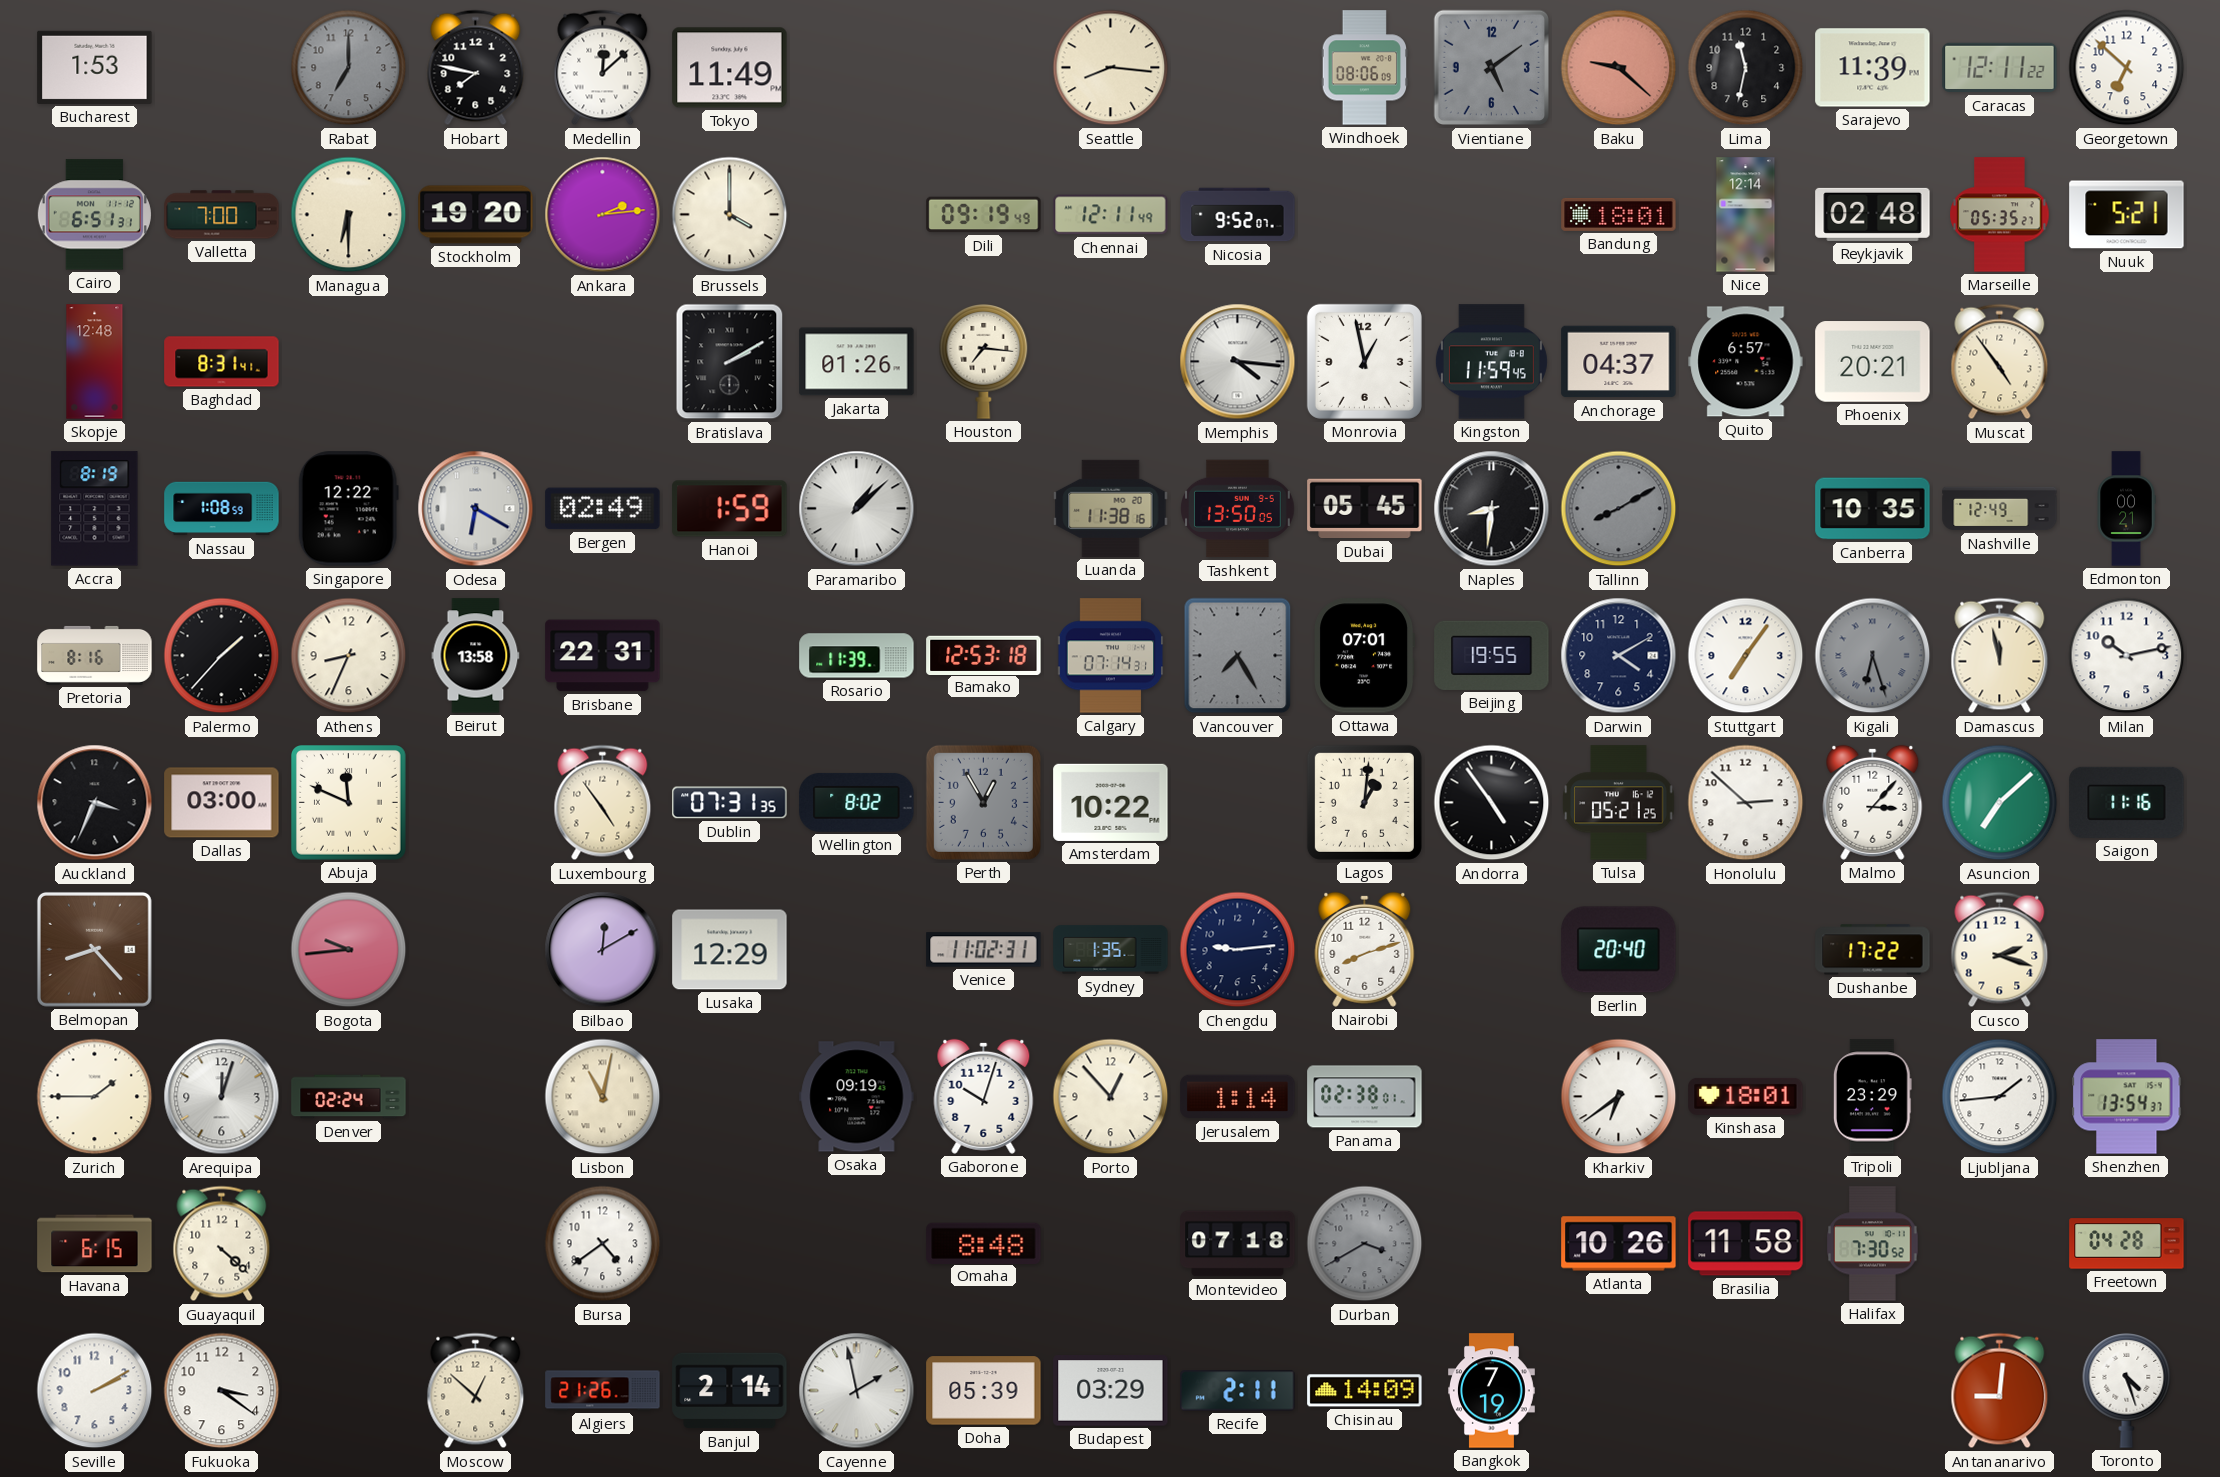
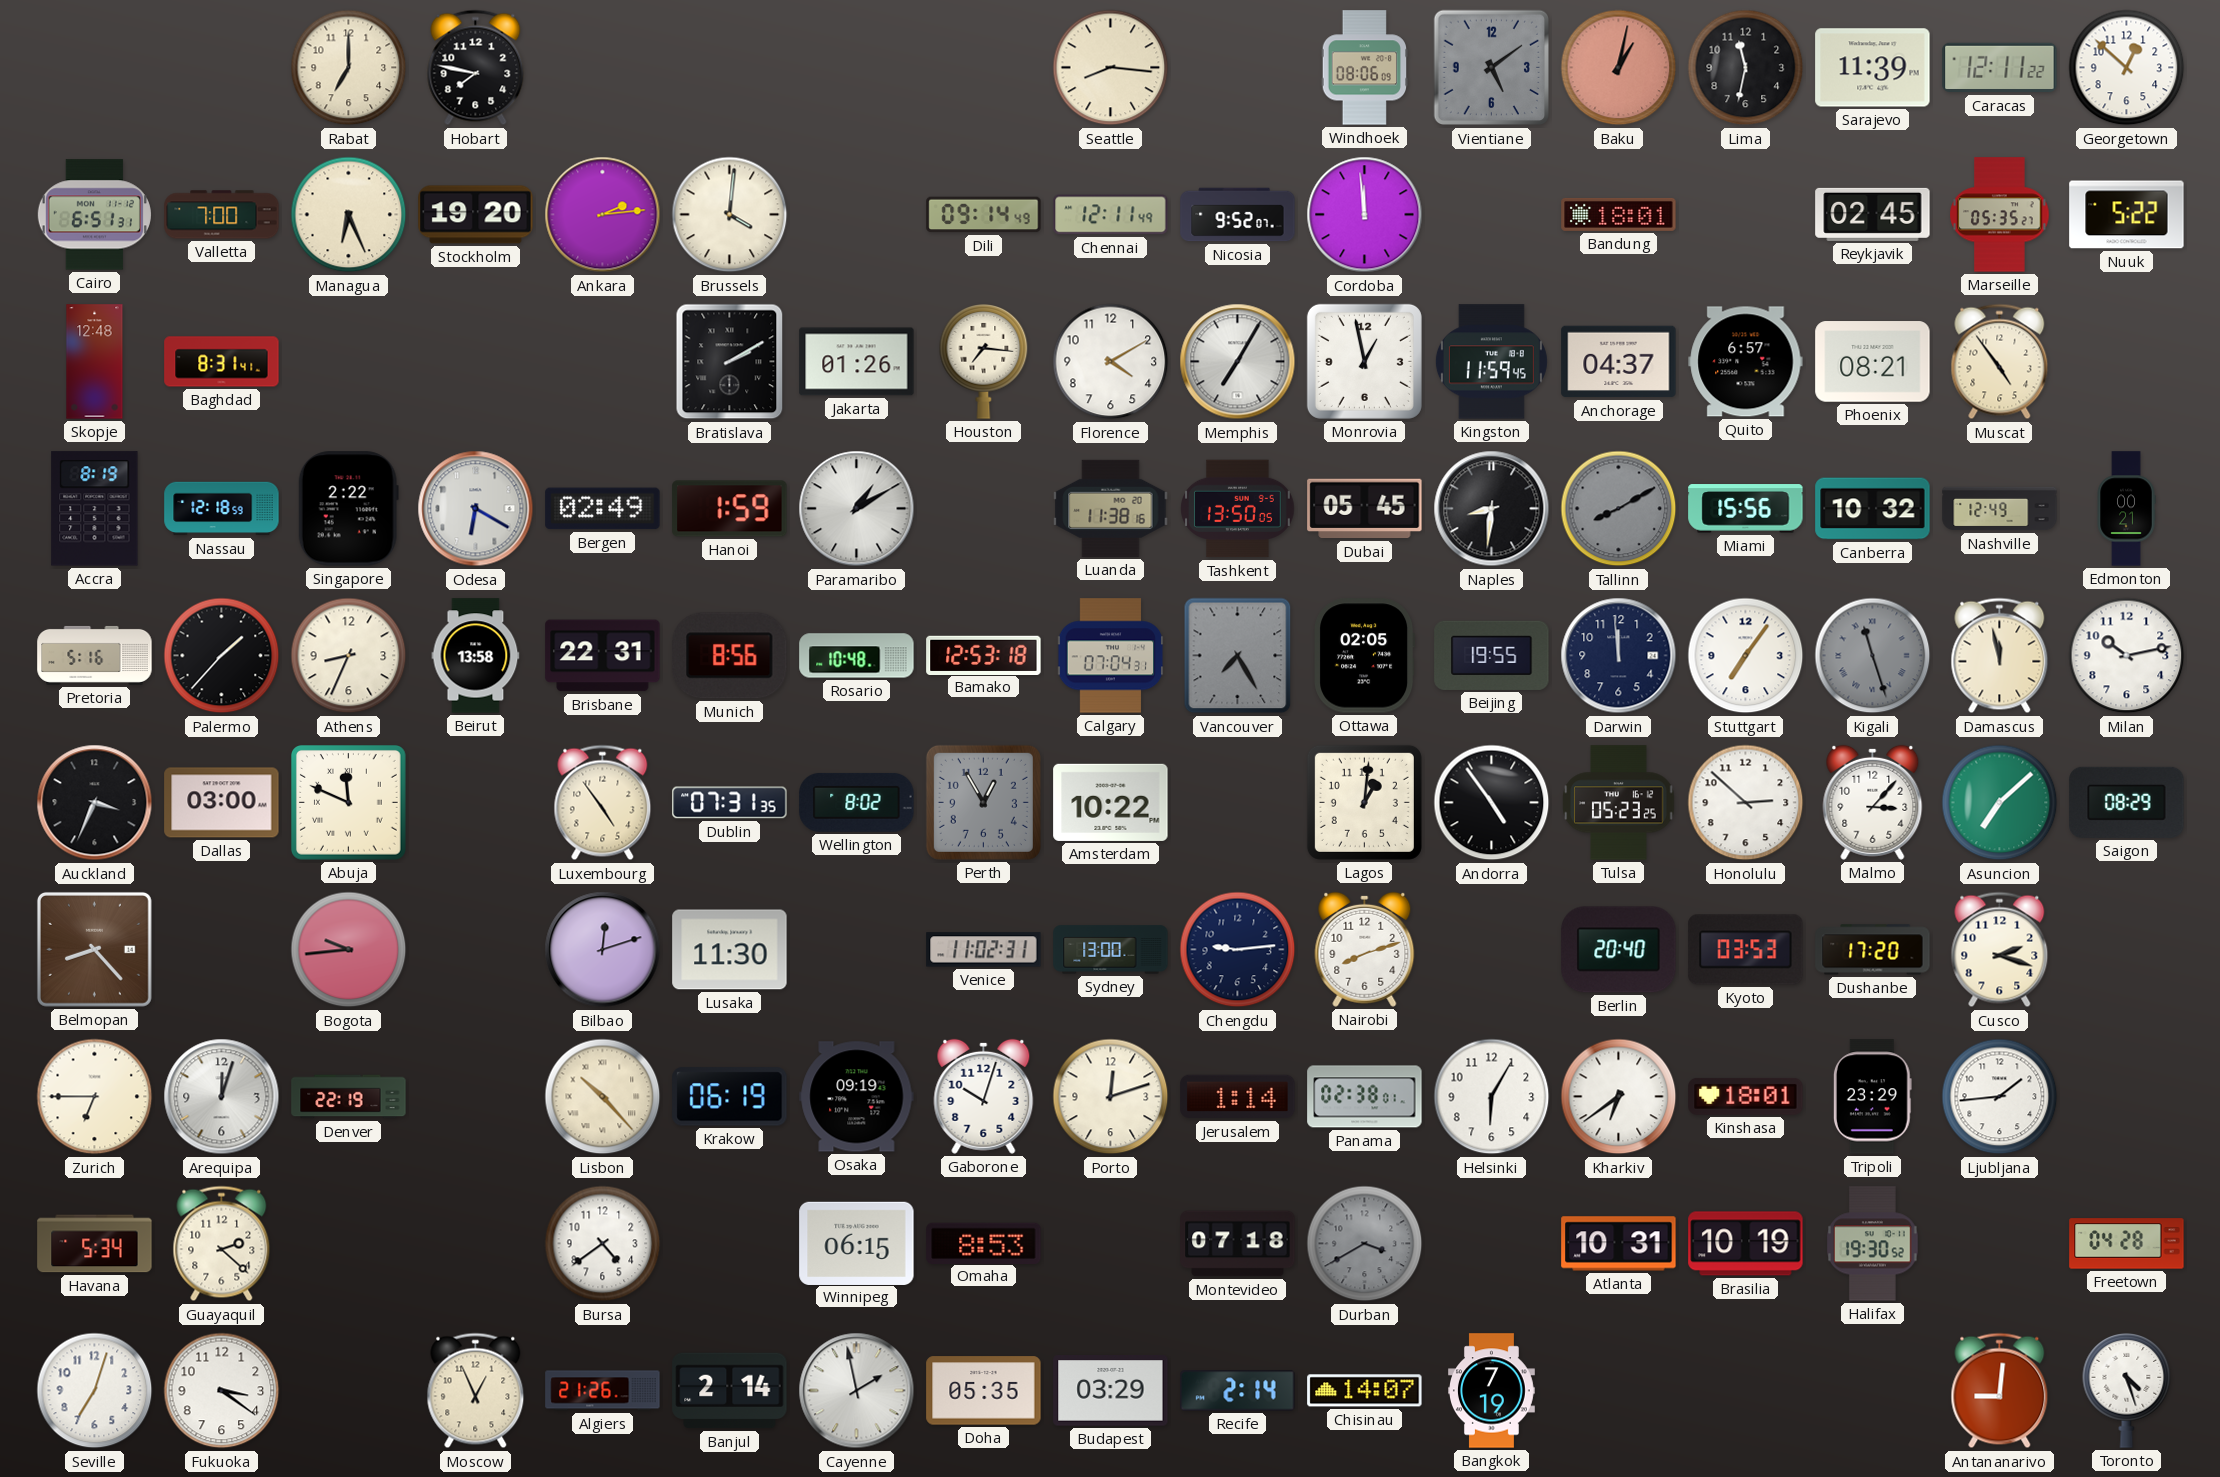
Bucharest: 1:53 -> none (95, 67)
Rabat dial: grey -> cream (349, 68)
Medellin: 12:08 -> none (603, 68)
Tokyo: 11:49 -> none (730, 68)
Baku: 9:22 -> 1:02 (1619, 68)
Georgetown: 6:52 -> 12:52 (2127, 68)
Managua: 6:30 -> 6:26 (349, 215)
Brussels: 4:00 -> 4:01 (730, 215)
Dili: 09:19 -> 09:14 (984, 215)
Cordoba: none -> 11:59 (1365, 215)
Nice: 12:14 -> none (1746, 215)
Reykjavik: 02:48 -> 02:45 (1873, 214)
Nuuk: 5:21 -> 5:22 (2127, 215)
Florence: none -> 4:10 (1111, 362)
Memphis: 4:16 -> 7:05 (1238, 362)
Phoenix: 20:21 -> 08:21 (1873, 362)
Nassau: 1:08 -> 12:18 (222, 509)
Singapore: 12:22 -> 2:22 (348, 509)
Paramaribo: 1:08 -> 1:10 (857, 509)
Miami: none -> 15:56 (1746, 509)
Canberra: 10:35 -> 10:32 (1873, 509)
Pretoria: 8:16 -> 5:16 (95, 655)
Munich: none -> 8:56 (730, 656)
Rosario: 11:39 -> 10:48 (857, 656)
Calgary: 07:14 -> 07:04 (1111, 656)
Ottawa: 07:01 -> 02:05 (1365, 656)
Darwin: 4:10 -> 11:59 (1619, 656)
Kigali: 6:27 -> 11:27 (1873, 656)
Tulsa: 05:21 -> 05:23 (1619, 803)
Saigon: 11:16 -> 08:29 (2127, 802)
Bilbao: 12:10 -> 12:12 (603, 950)
Lusaka: 12:29 -> 11:30 (730, 950)
Sydney: 1:35 -> 13:00 (1111, 950)
Kyoto: none -> 03:53 (1746, 950)
Dushanbe: 17:22 -> 17:20 (1873, 950)
Zurich: 1:45 -> 6:45 (95, 1097)
Denver: 02:24 -> 22:19 (349, 1097)
Lisbon: 11:02 -> 10:23 (603, 1097)
Krakow: none -> 06:19 (730, 1097)
Porto: 12:53 -> 12:12 (1111, 1097)
Helsinki: none -> 6:05 (1492, 1097)
Shenzhen: 13:54 -> none (2127, 1097)
Havana: 6:15 -> 5:34 (95, 1244)
Guayaquil: 4:22 -> 2:22 (222, 1244)
Winnipeg: none -> 06:15 (857, 1243)
Omaha: 8:48 -> 8:53 (984, 1243)
Atlanta: 10:26 -> 10:31 (1619, 1244)
Brasilia: 11:58 -> 10:19 (1746, 1244)
Halifax: 7:30 -> 19:30 (1873, 1244)
Seville: 2:10 -> 7:03 (95, 1391)
Moscow: 12:52 -> 12:56 (476, 1391)
Doha: 05:39 -> 05:35 (984, 1391)
Recife: 2:11 -> 2:14 (1238, 1391)
Chisinau: 14:09 -> 14:07 (1365, 1391)
